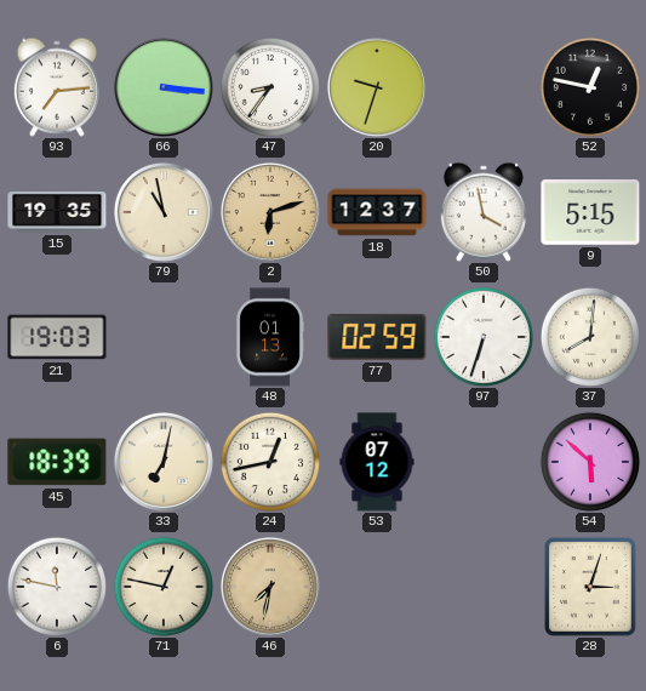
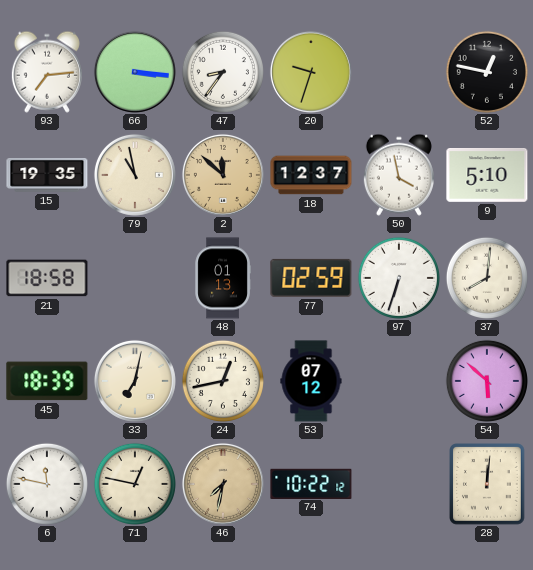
2: 6:12 -> 11:52 (223, 175)
9: 5:15 -> 5:10 (487, 176)
21: 19:03 -> 18:58 (47, 278)
74: none -> 10:22 (311, 483)
28: 3:03 -> 12:01 (488, 485)
